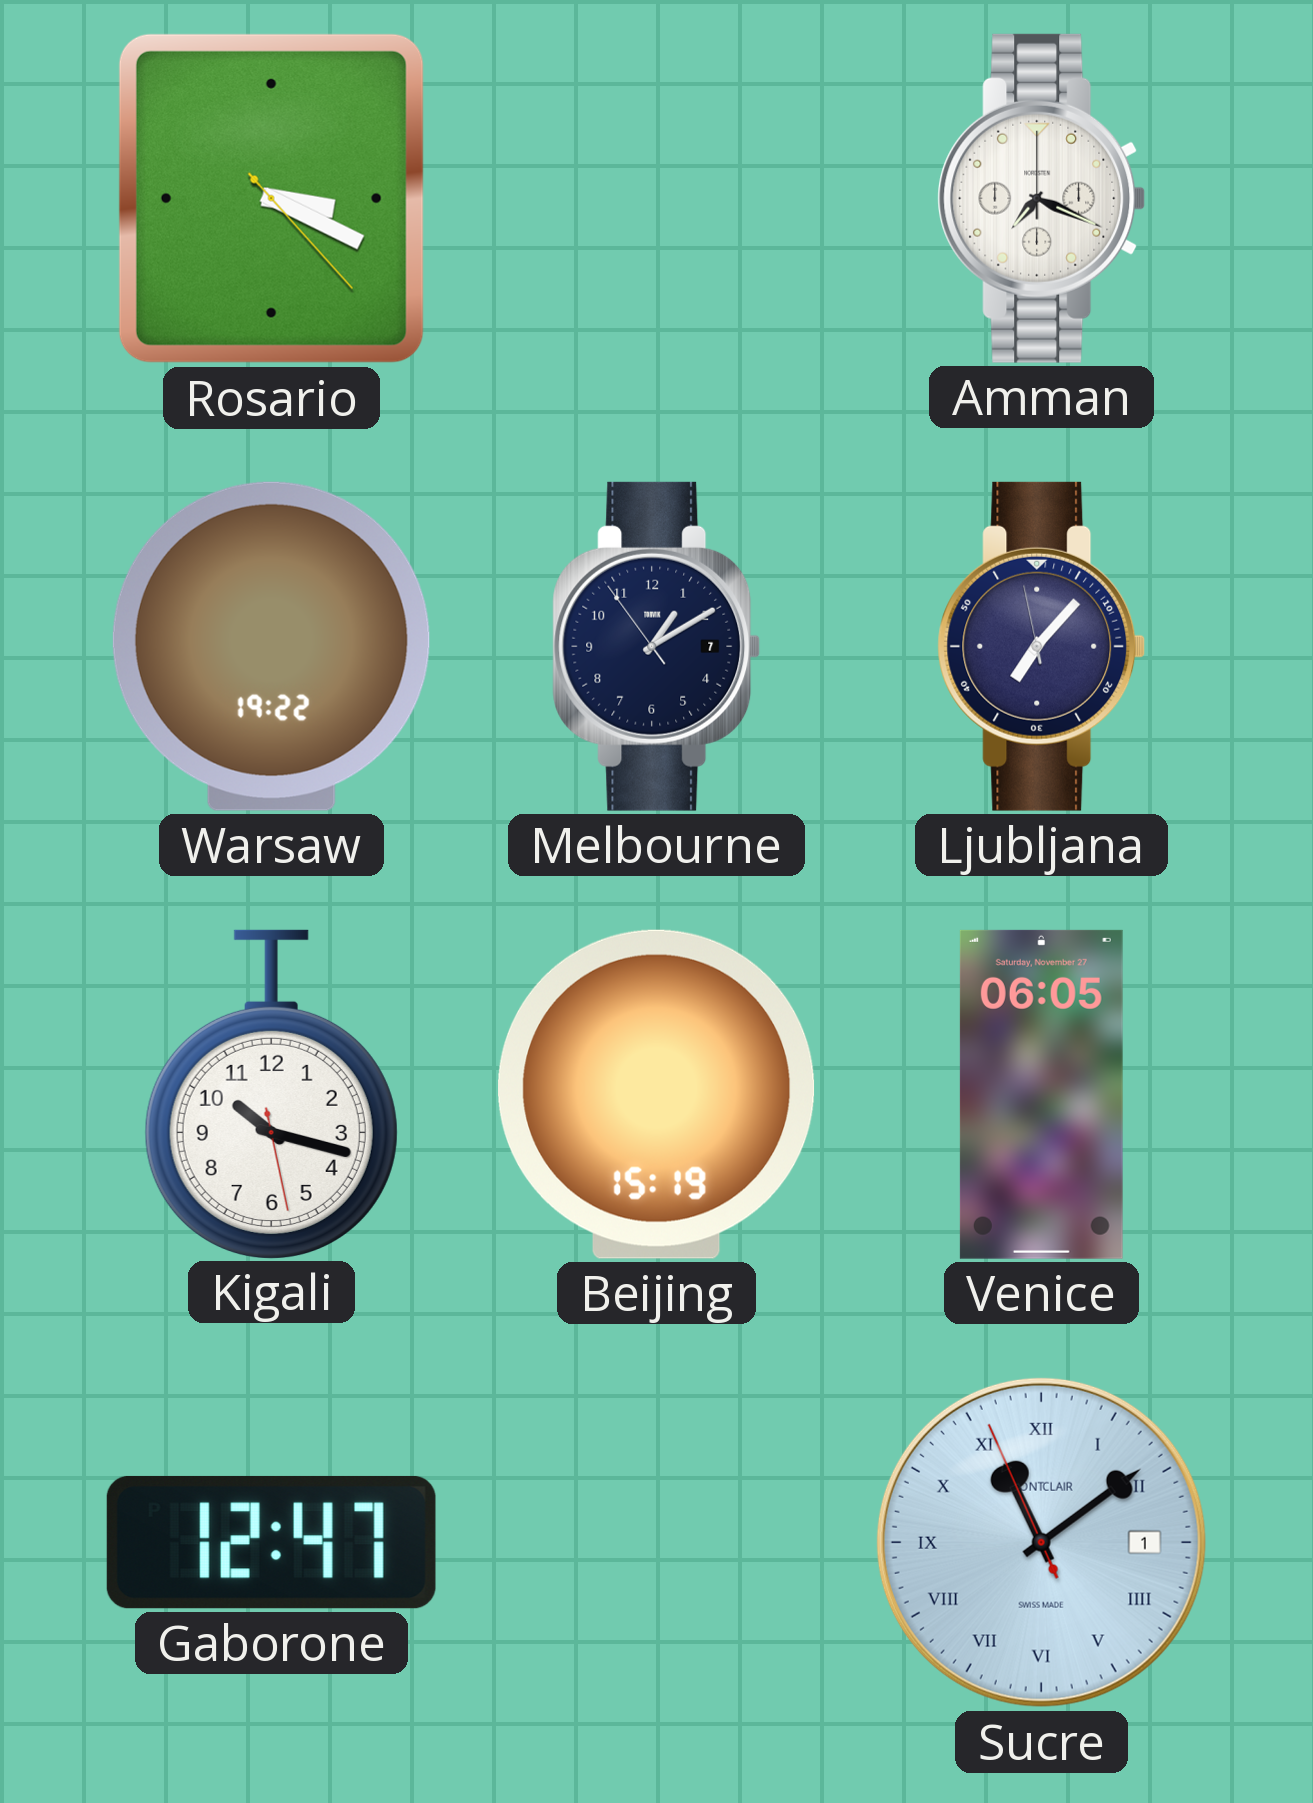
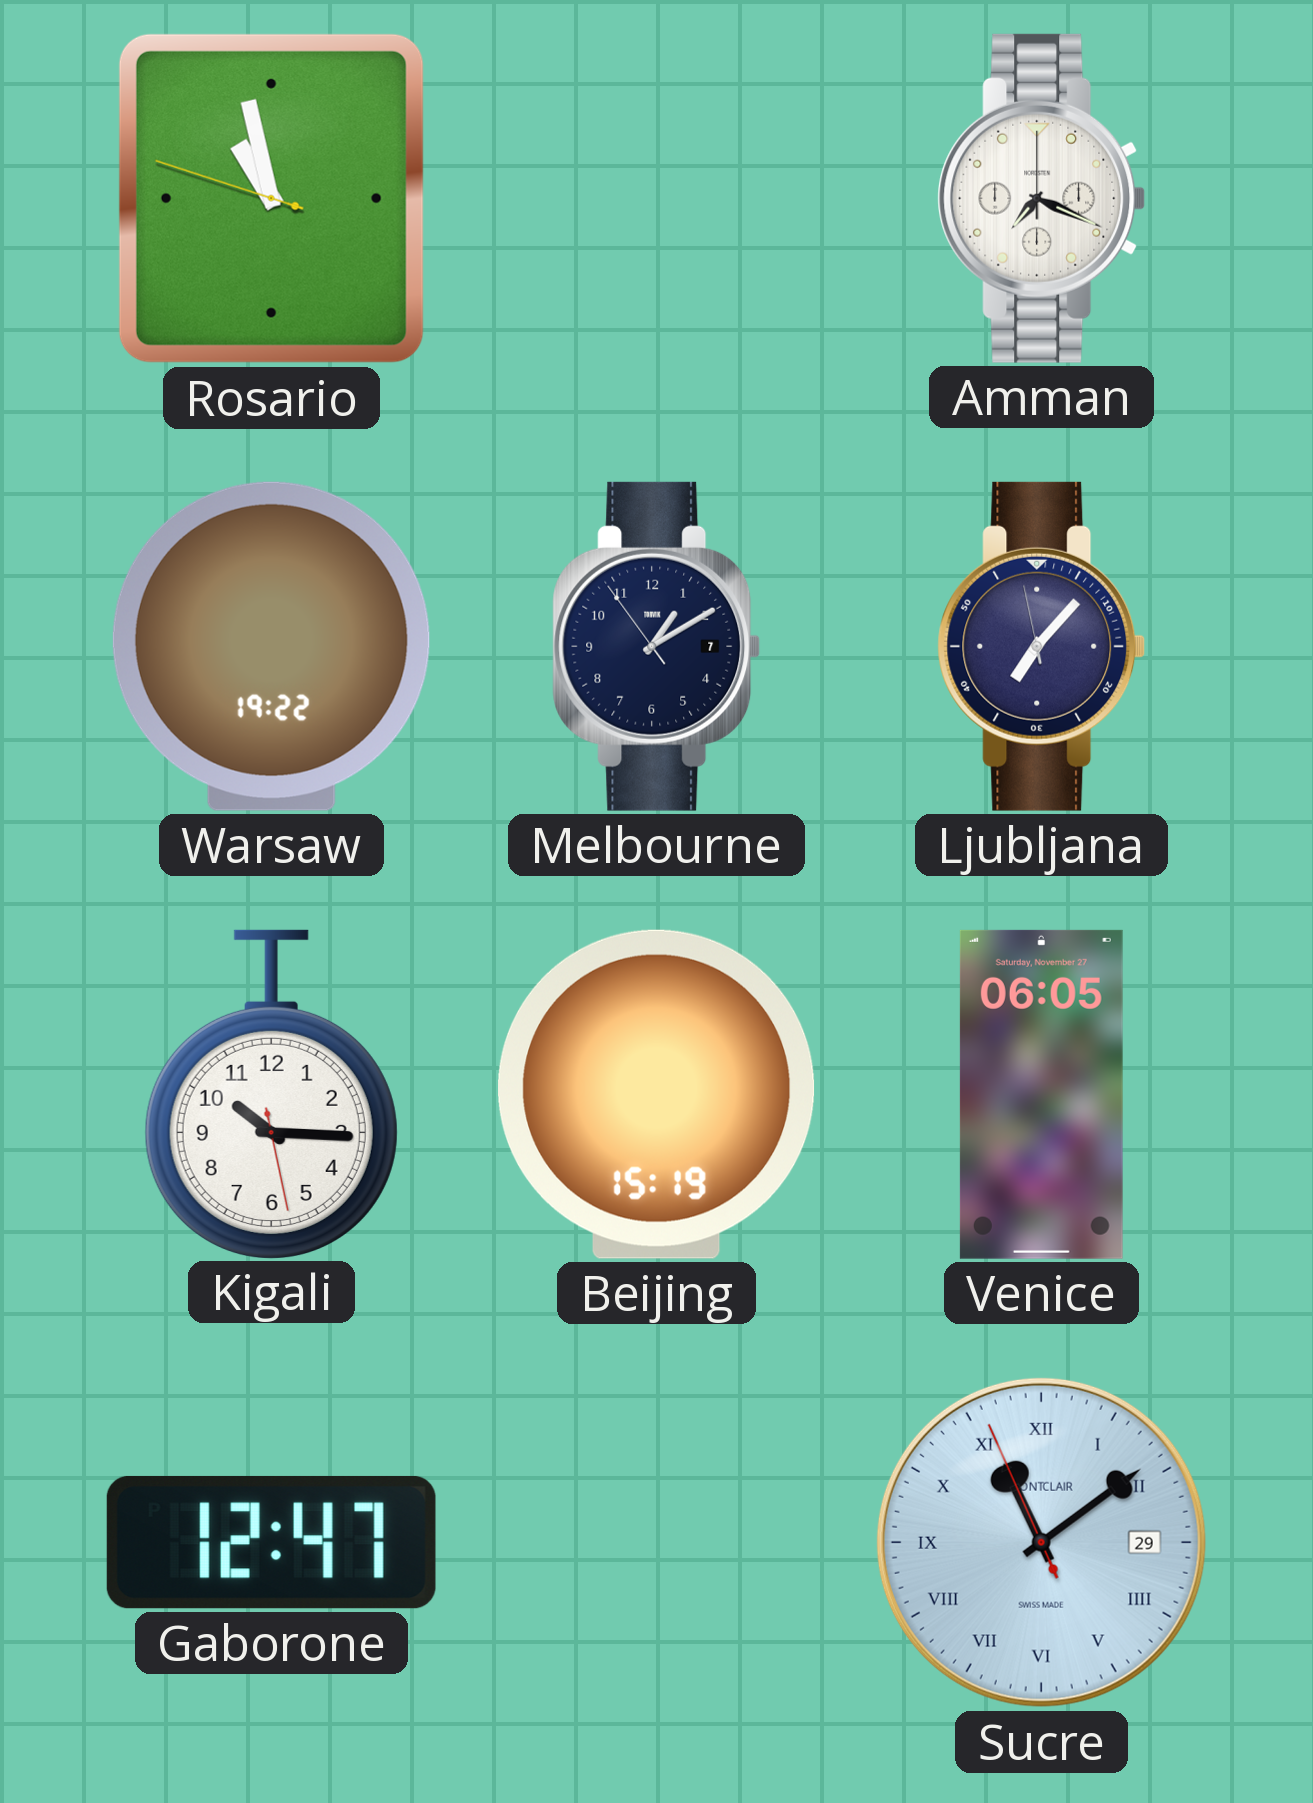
Rosario: 3:19 -> 10:57 (271, 198)
Kigali: 10:17 -> 10:15 (271, 1094)
Sucre date: 1 -> 29 (1041, 1542)
